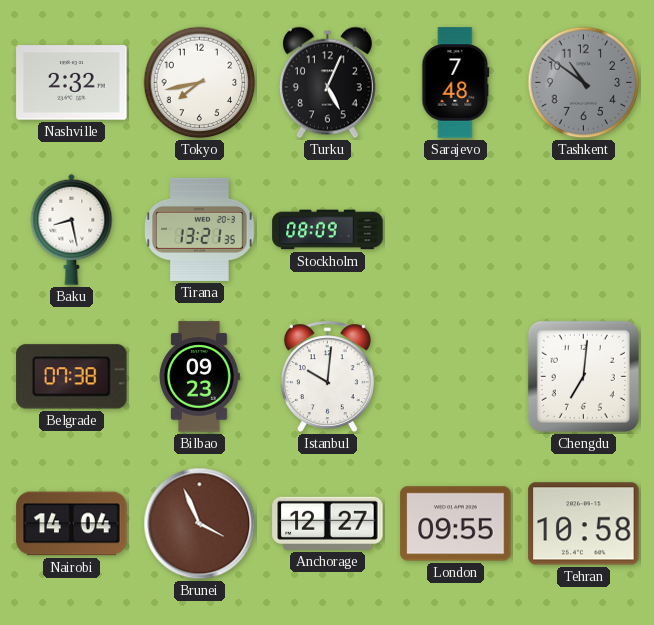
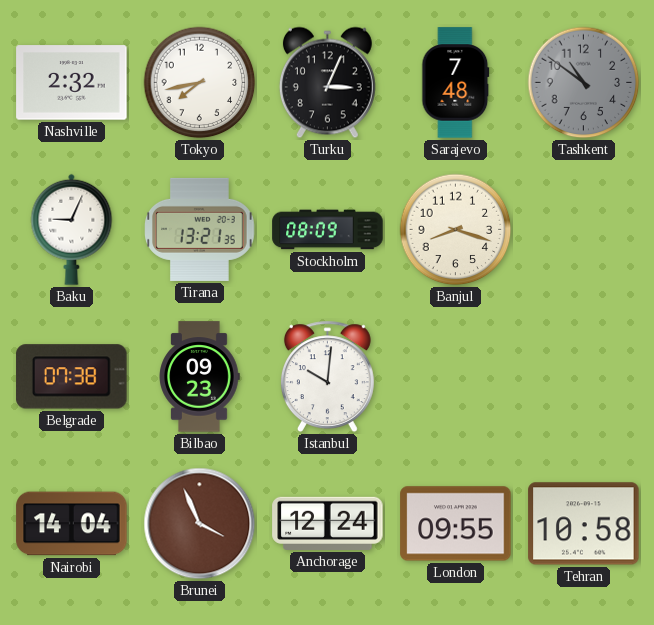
Turku: 5:04 -> 3:04 (327, 83)
Baku: 8:28 -> 9:04 (72, 229)
Banjul: none -> 8:18 (456, 230)
Chengdu: 7:01 -> none (583, 376)
Anchorage: 12:27 -> 12:24 (328, 523)
